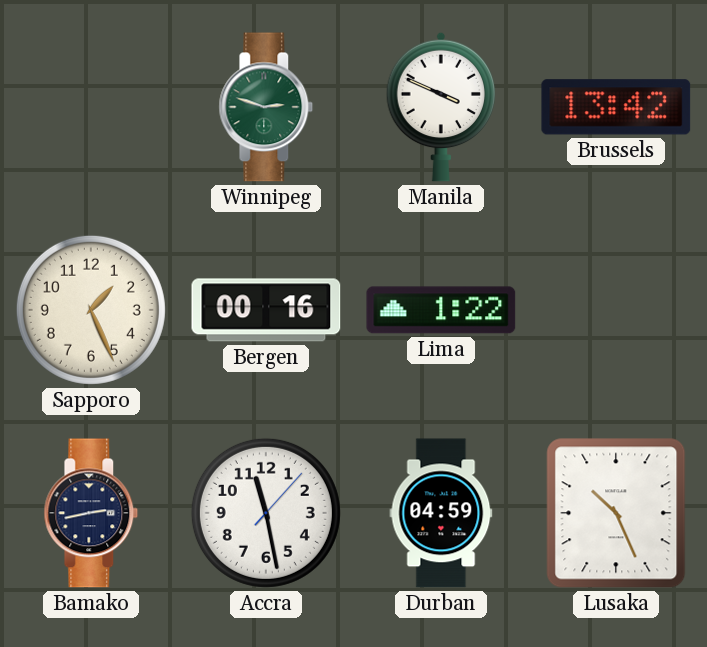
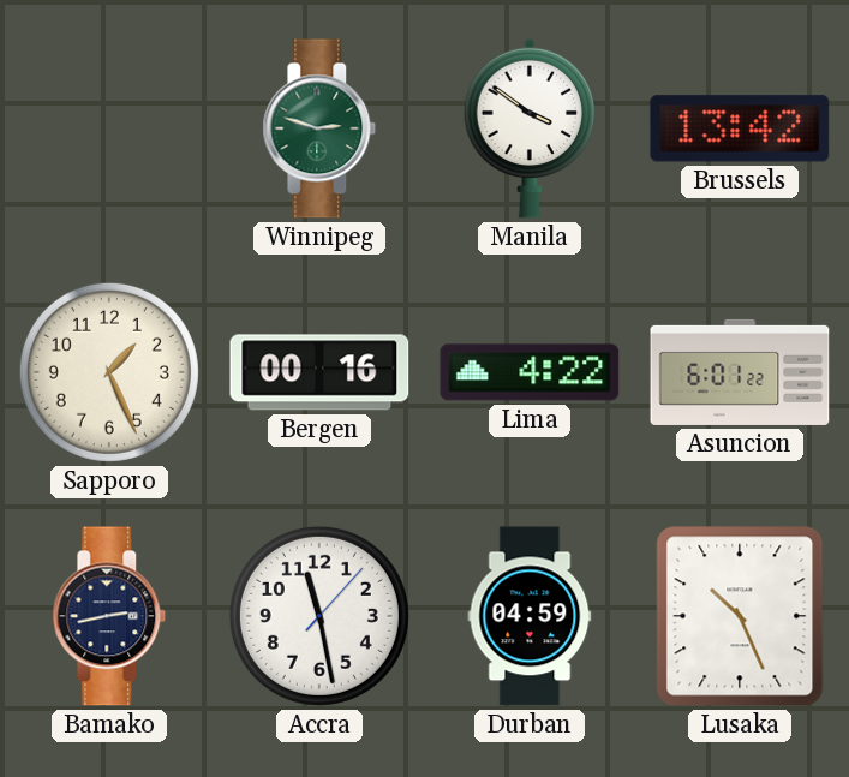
Manila: 3:49 -> 3:51 (530, 128)
Lima: 1:22 -> 4:22 (530, 372)
Asuncion: none -> 6:01 (740, 372)
